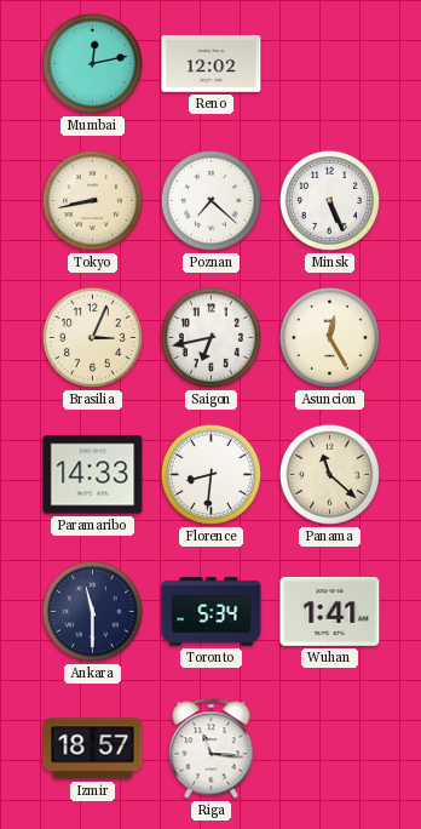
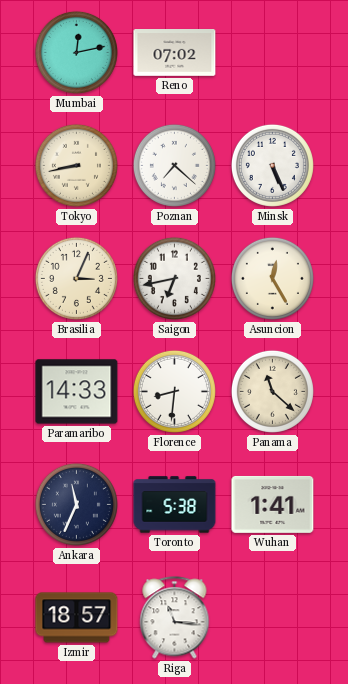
Reno: 12:02 -> 07:02 (175, 53)
Ankara: 11:30 -> 11:34 (76, 504)
Toronto: 5:34 -> 5:38 (175, 505)
